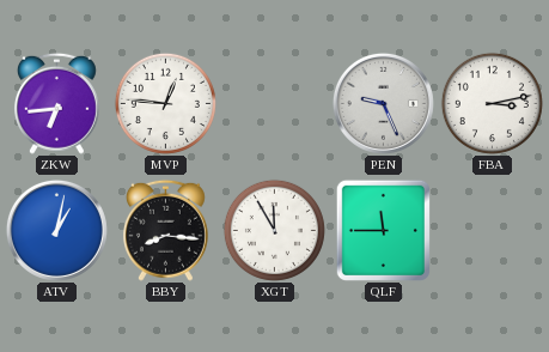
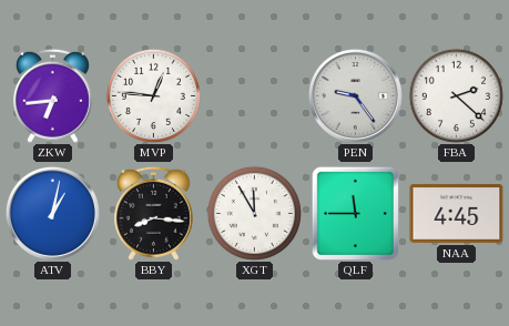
PEN: 9:26 -> 9:24 (355, 95)
FBA: 3:13 -> 2:22 (456, 95)
NAA: none -> 4:45 (457, 213)
